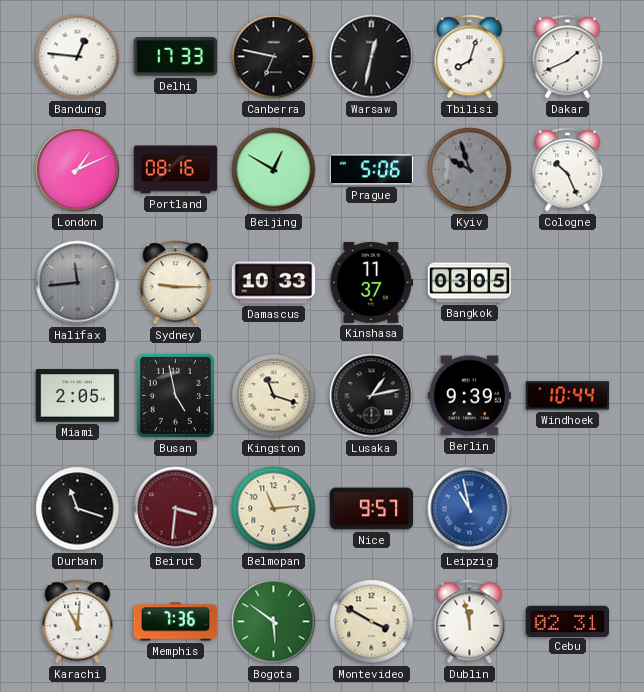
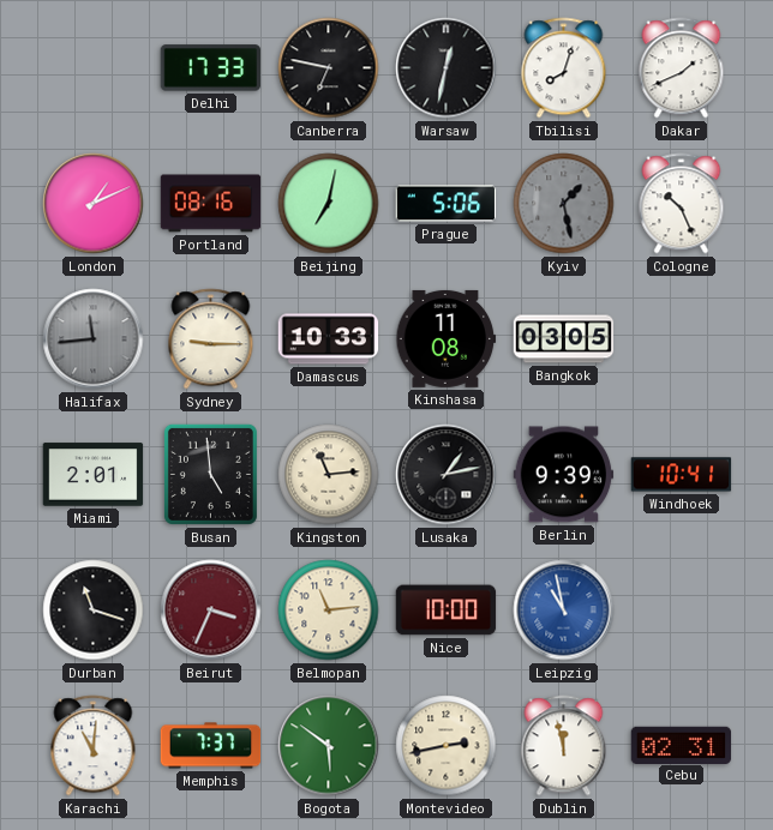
Bandung: 12:46 -> none (78, 57)
Beijing: 12:50 -> 7:02 (329, 204)
Kyiv: 9:57 -> 1:28 (564, 204)
Kinshasa: 11:37 -> 11:08 (447, 338)
Miami: 2:05 -> 2:01 (94, 475)
Busan: 4:58 -> 4:59 (210, 474)
Kingston: 11:18 -> 11:14 (329, 475)
Windhoek: 10:44 -> 10:41 (682, 475)
Beirut: 3:31 -> 3:34 (211, 611)
Nice: 9:57 -> 10:00 (447, 611)
Memphis: 7:36 -> 7:37 (211, 746)
Montevideo: 3:50 -> 2:43 (447, 746)
